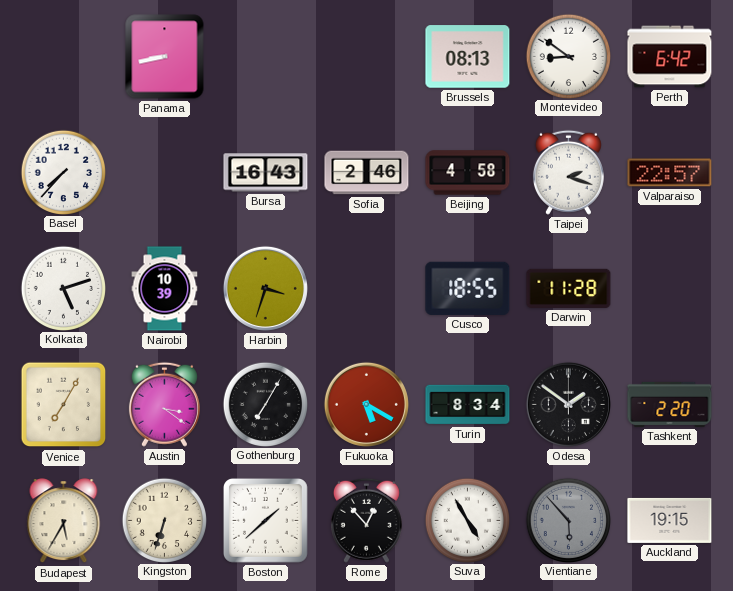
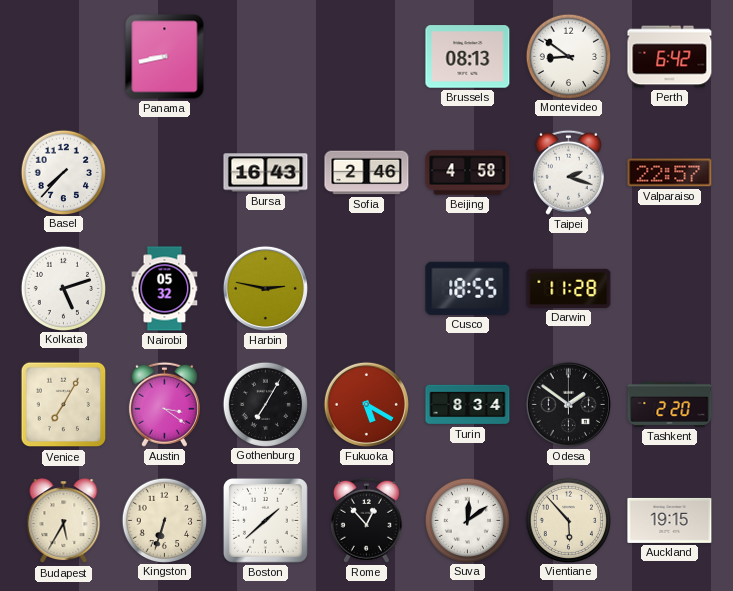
Nairobi: 10:39 -> 05:32 (165, 289)
Harbin: 3:33 -> 2:47 (265, 288)
Suva: 4:55 -> 12:09 (467, 520)
Vientiane dial: grey -> cream (568, 520)
